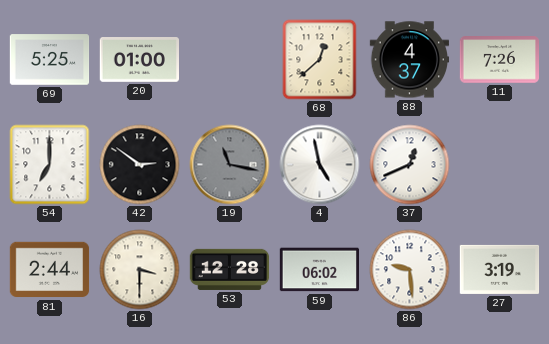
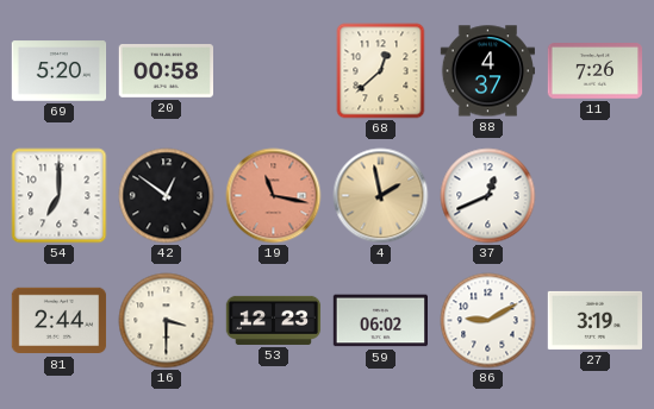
69: 5:25 -> 5:20 (60, 71)
20: 01:00 -> 00:58 (166, 71)
42: 2:51 -> 12:51 (167, 196)
19 dial: grey -> salmon (274, 196)
4: 4:58 -> 1:58 (381, 196)
4 dial: white -> champagne (381, 196)
53: 12:28 -> 12:23 (274, 320)
86: 9:29 -> 9:10 (488, 321)
